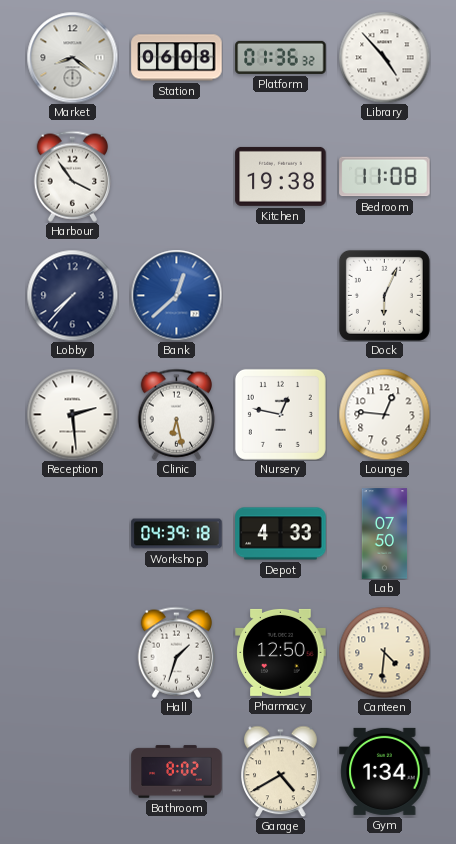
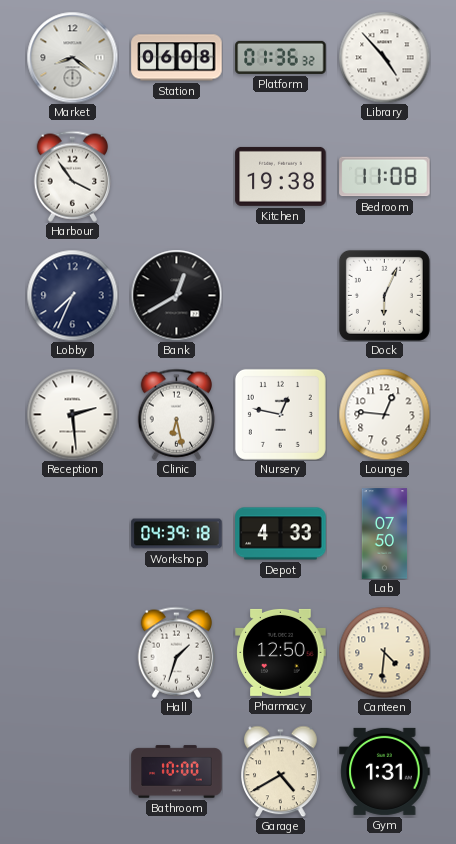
Lobby: 7:37 -> 7:34 (72, 295)
Bank: 12:38 -> 12:40 (176, 295)
Bank dial: blue -> black (176, 295)
Bathroom: 8:02 -> 10:00 (177, 772)
Gym: 1:34 -> 1:31 (385, 771)
